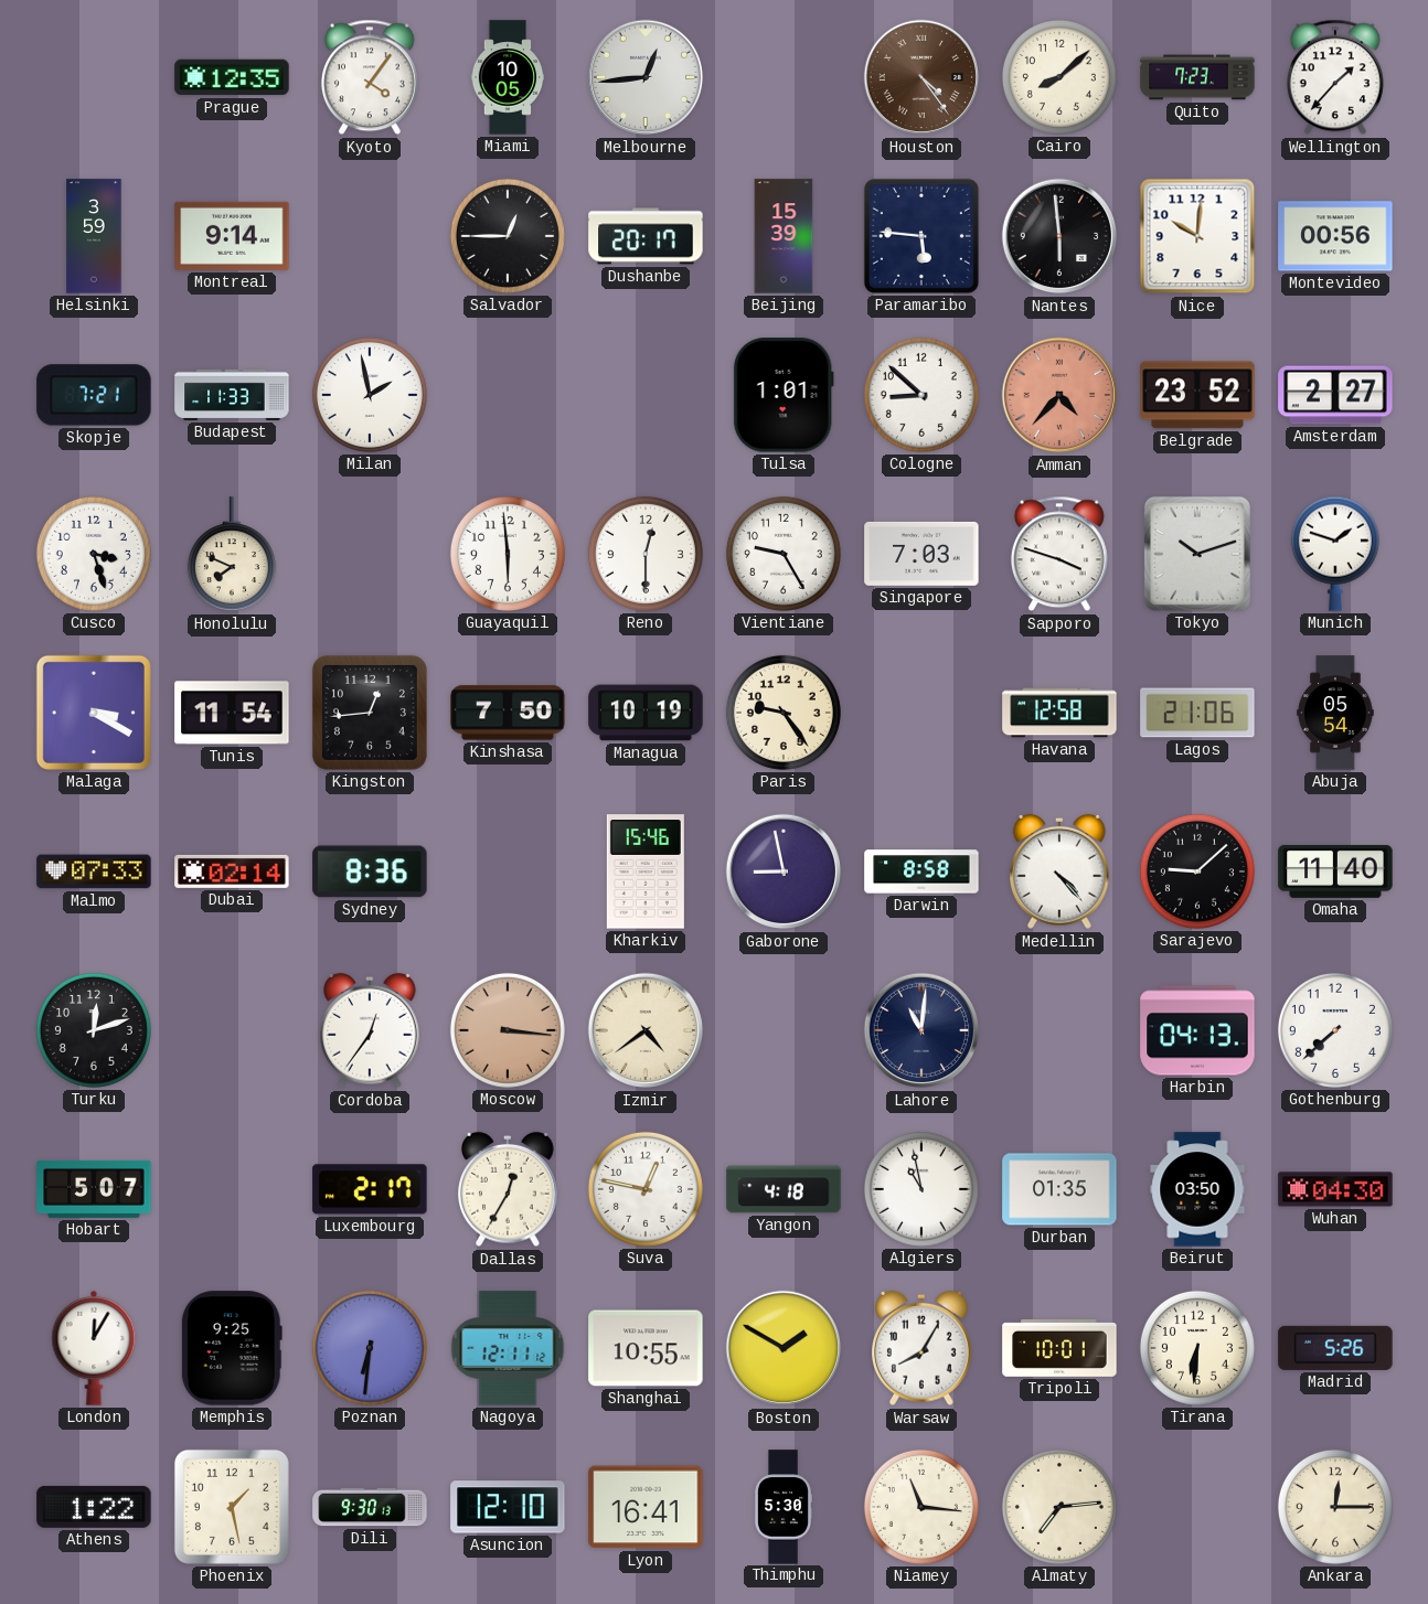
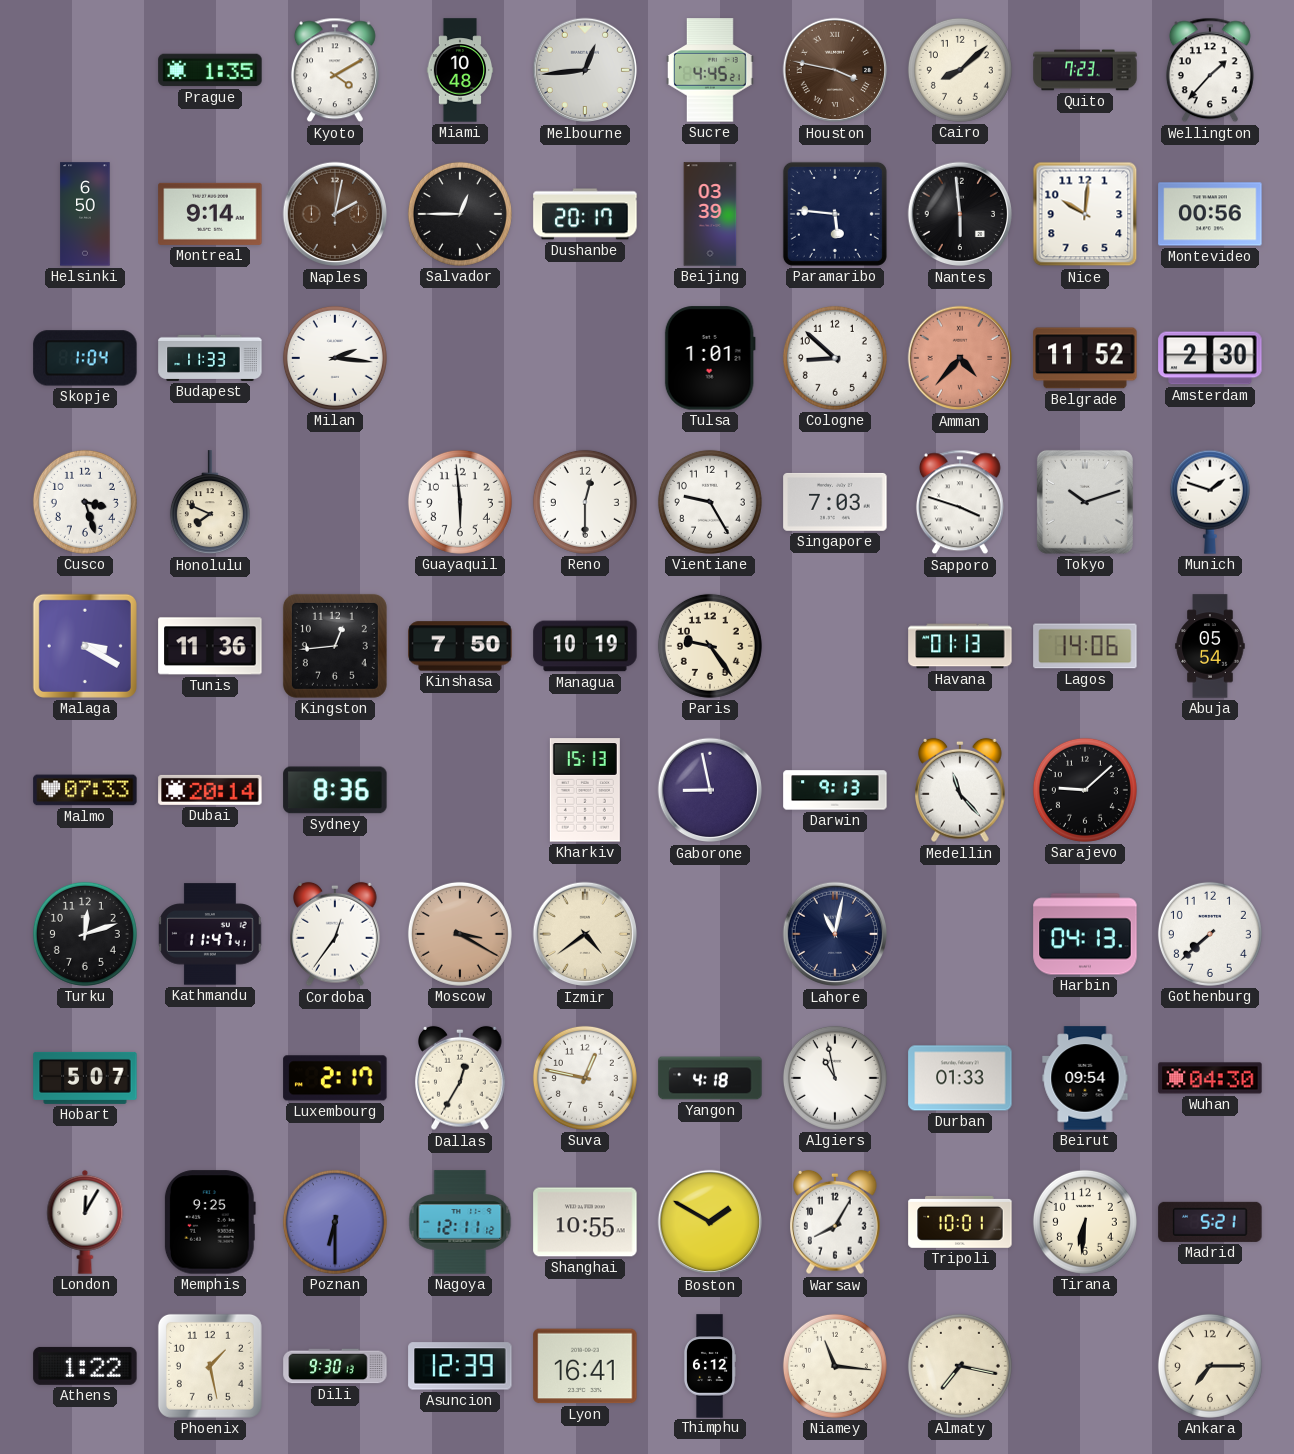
Prague: 12:35 -> 1:35 (210, 70)
Kyoto: 4:06 -> 4:10 (335, 70)
Miami: 10:05 -> 10:48 (460, 70)
Sucre: none -> 4:45 (711, 70)
Houston: 4:24 -> 3:47 (835, 70)
Helsinki: 3:59 -> 6:50 (85, 214)
Naples: none -> 2:02 (335, 214)
Beijing: 15:39 -> 03:39 (710, 214)
Skopje: 7:21 -> 1:04 (85, 358)
Milan: 1:58 -> 2:16 (335, 358)
Belgrade: 23:52 -> 11:52 (1085, 358)
Amsterdam: 2:27 -> 2:30 (1210, 358)
Tunis: 11:54 -> 11:36 (210, 646)
Havana: 12:58 -> 01:13 (960, 646)
Lagos: 21:06 -> 14:06 (1085, 646)
Dubai: 02:14 -> 20:14 (210, 790)
Kharkiv: 15:46 -> 15:13 (585, 790)
Darwin: 8:58 -> 9:13 (835, 790)
Medellin: 4:23 -> 11:23 (960, 790)
Omaha: 11:40 -> none (1335, 871)
Kathmandu: none -> 11:47 (210, 934)
Moscow: 3:16 -> 3:20 (460, 934)
Lahore: 11:01 -> 11:02 (835, 934)
Durban: 01:35 -> 01:33 (960, 1078)
Beirut: 03:50 -> 09:54 (1085, 1078)
Poznan: 6:31 -> 6:30 (335, 1222)
Madrid: 5:26 -> 5:21 (1210, 1222)
Asuncion: 12:10 -> 12:39 (460, 1366)
Thimphu: 5:30 -> 6:12 (709, 1366)
Almaty: 7:14 -> 7:17 (960, 1366)
Ankara: 12:15 -> 7:15 (1210, 1366)
